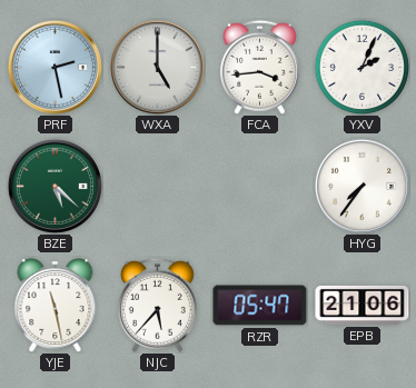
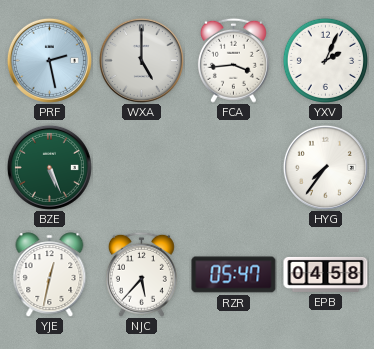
BZE: 5:22 -> 5:26 (49, 167)
YJE: 11:28 -> 12:32 (50, 274)
EPB: 21:06 -> 04:58 (326, 274)
